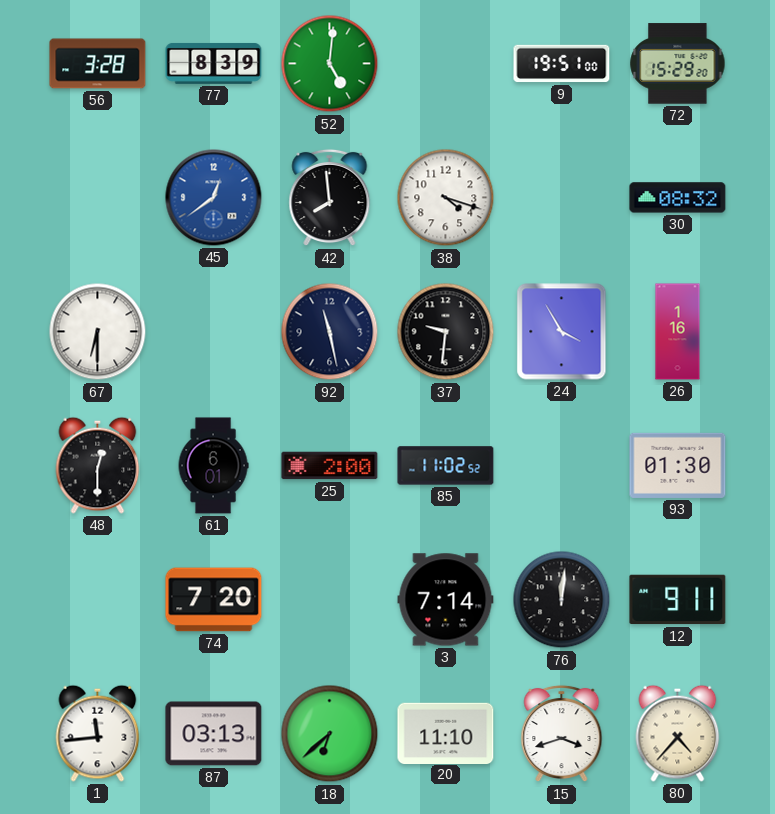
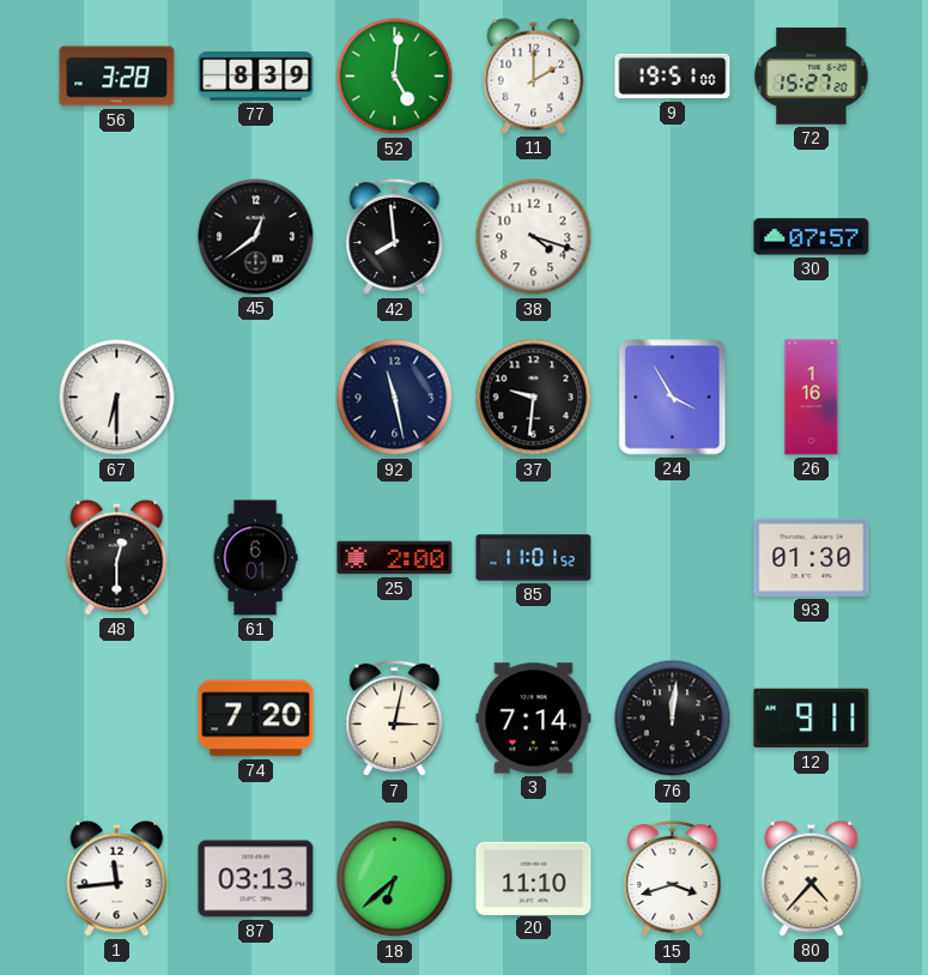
11: none -> 2:00 (534, 75)
72: 15:29 -> 15:27 (812, 77)
45 dial: blue -> black (256, 237)
30: 08:32 -> 07:57 (812, 237)
85: 11:02 -> 11:01 (534, 558)
7: none -> 3:02 (395, 719)
